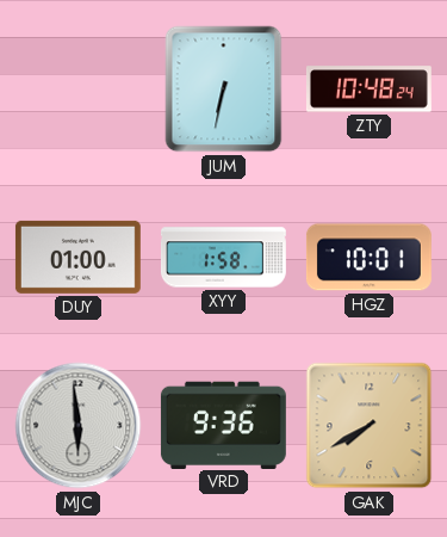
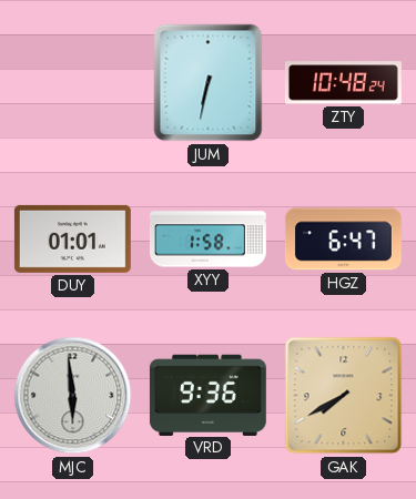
DUY: 01:00 -> 01:01 (72, 238)
HGZ: 10:01 -> 6:47 (343, 240)
